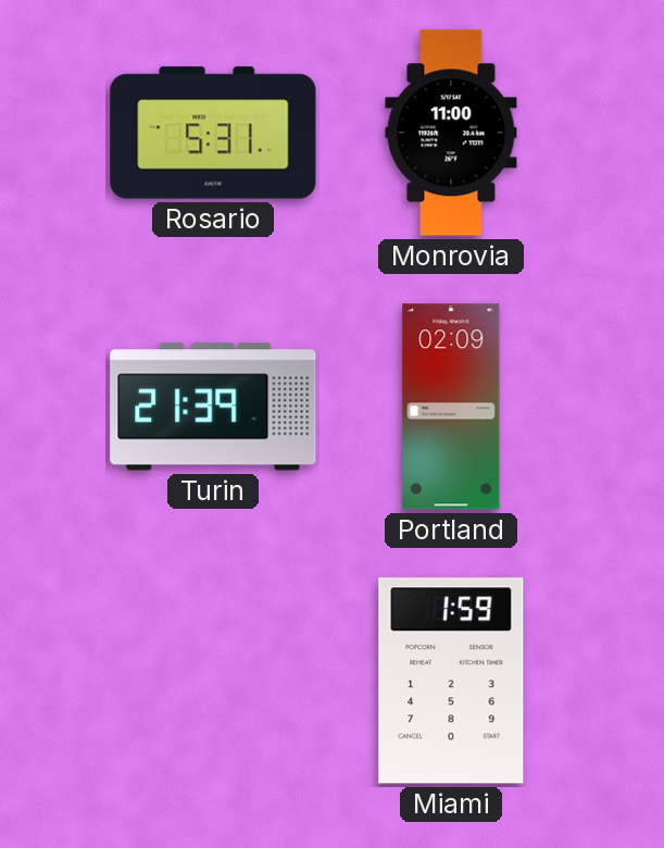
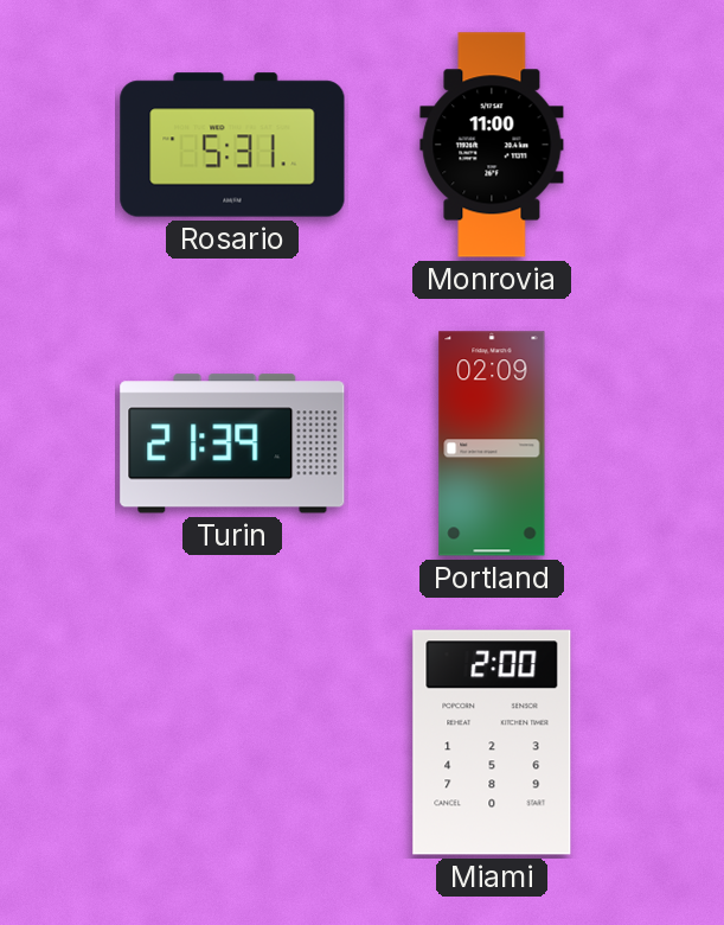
Miami: 1:59 -> 2:00 (492, 742)
